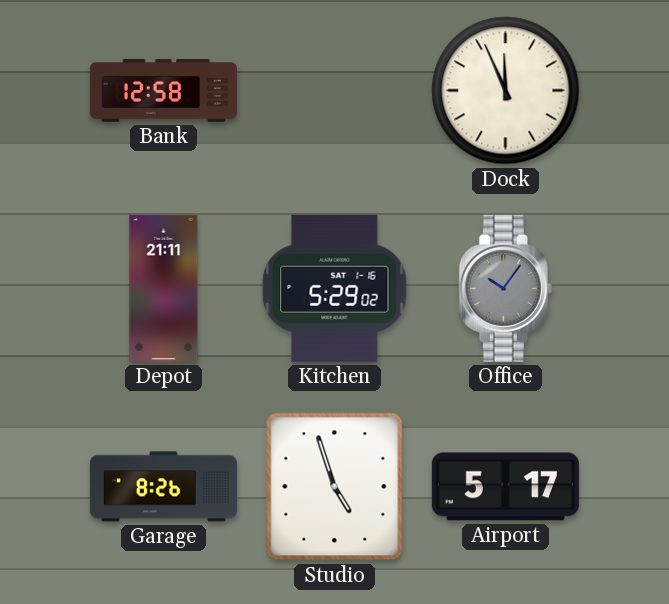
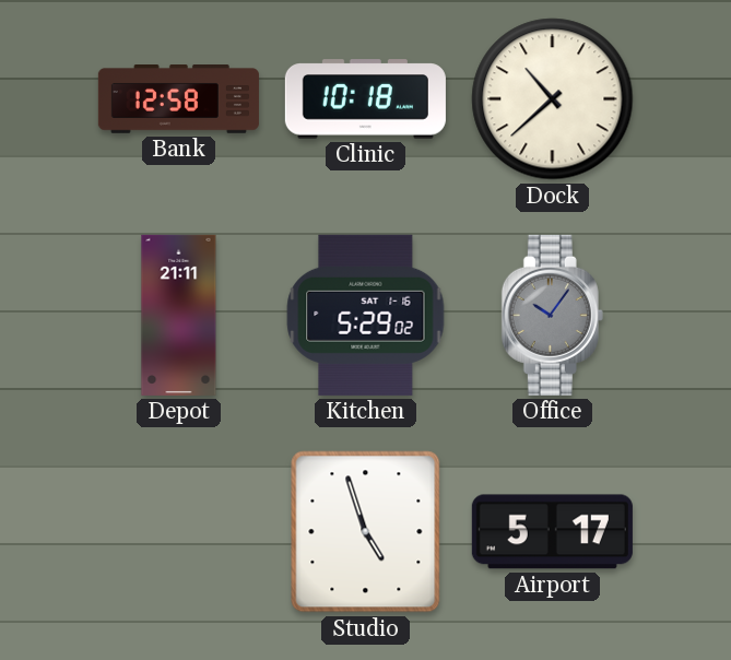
Clinic: none -> 10:18 (365, 99)
Dock: 11:56 -> 10:38 (553, 99)
Garage: 8:26 -> none (163, 487)
